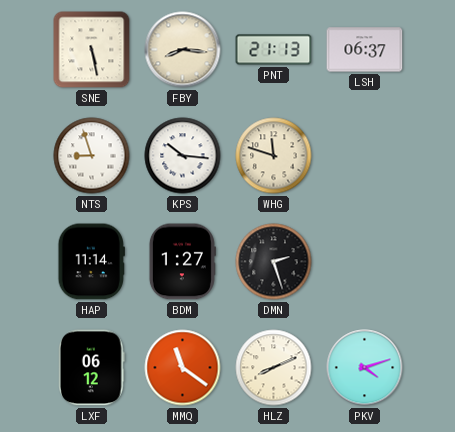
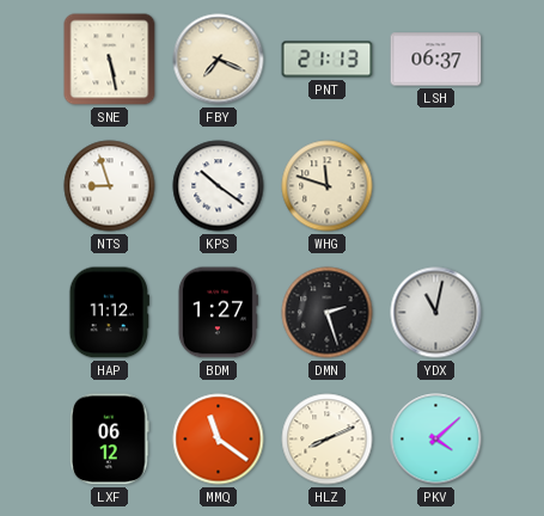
FBY: 8:16 -> 7:19 (219, 60)
KPS: 10:16 -> 10:21 (219, 186)
HAP: 11:14 -> 11:12 (109, 313)
YDX: none -> 11:02 (436, 313)
PKV: 4:12 -> 4:08 (436, 440)
